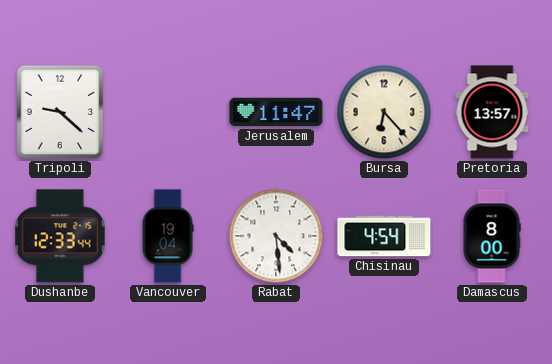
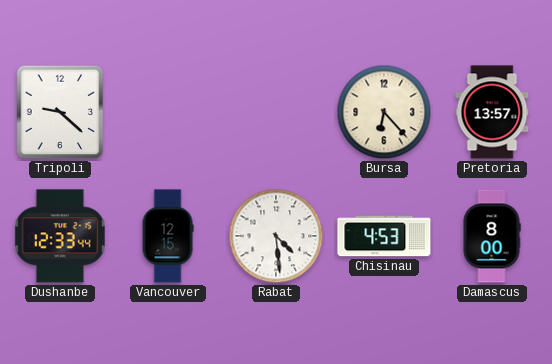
Jerusalem: 11:47 -> none (276, 112)
Vancouver: 19:04 -> 12:15 (168, 236)
Chisinau: 4:54 -> 4:53 (384, 236)
